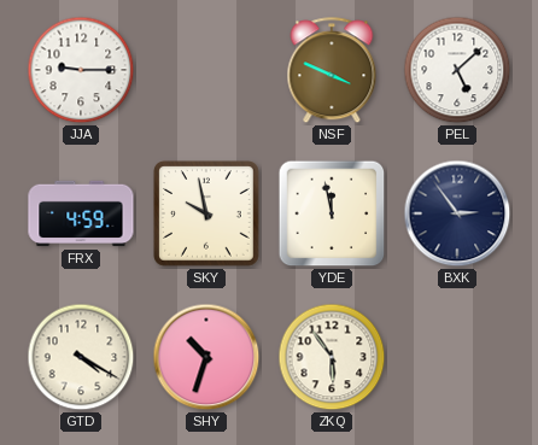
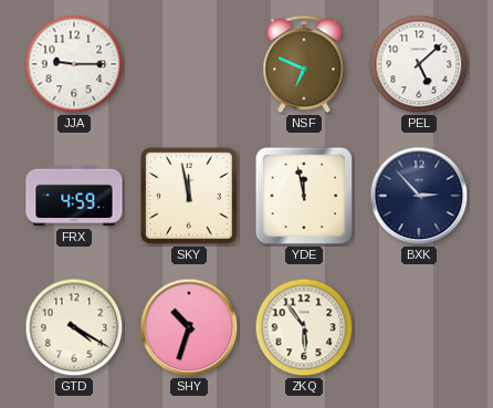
NSF: 3:49 -> 6:49 (304, 65)
SKY: 9:58 -> 11:58 (189, 196)
BXK: 2:54 -> 2:53 (419, 196)
